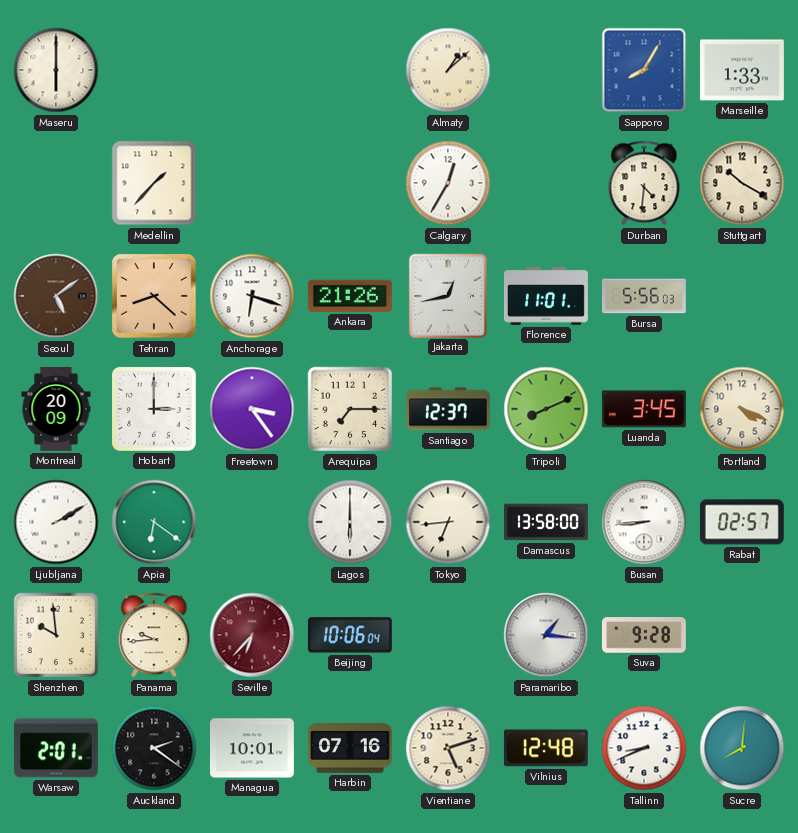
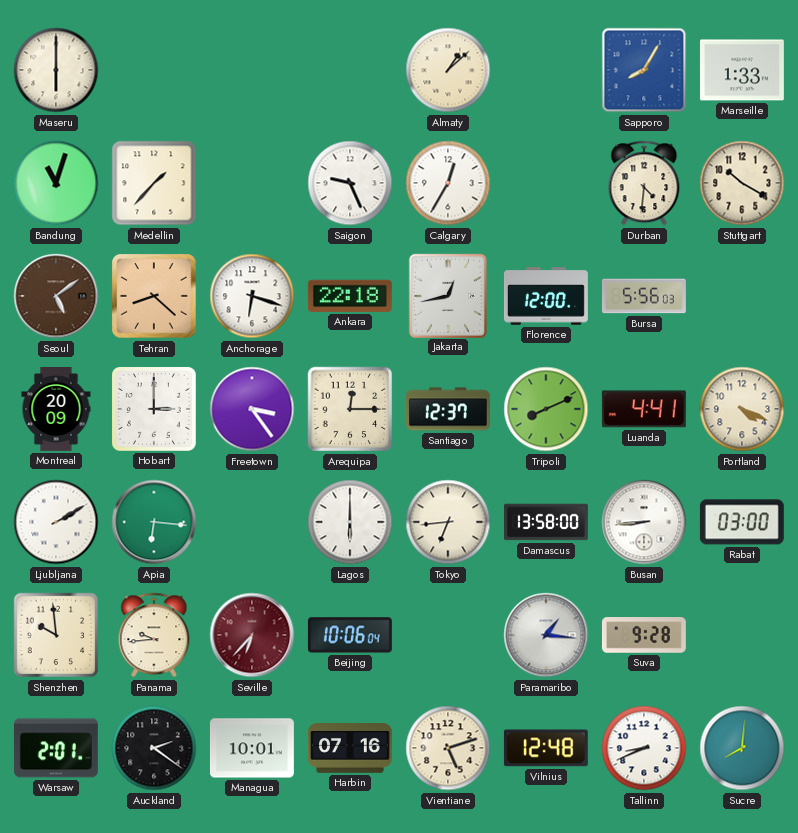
Bandung: none -> 11:03 (56, 183)
Saigon: none -> 9:26 (350, 183)
Ankara: 21:26 -> 22:18 (350, 296)
Florence: 11:01 -> 12:00 (546, 296)
Arequipa: 7:15 -> 12:15 (350, 409)
Luanda: 3:45 -> 4:41 (644, 409)
Apia: 6:21 -> 6:16 (154, 522)
Rabat: 02:57 -> 03:00 (742, 522)
